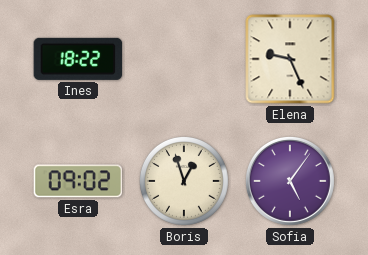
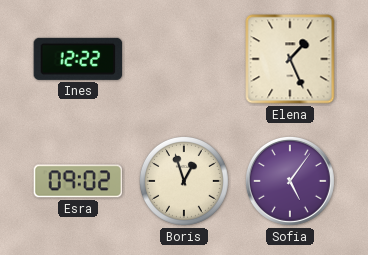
Ines: 18:22 -> 12:22 (78, 59)
Elena: 9:26 -> 1:26 (290, 59)
